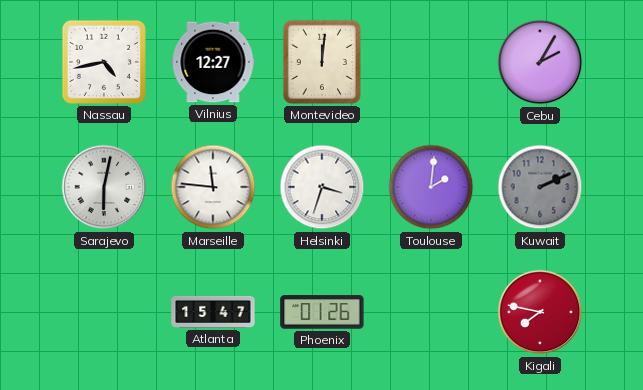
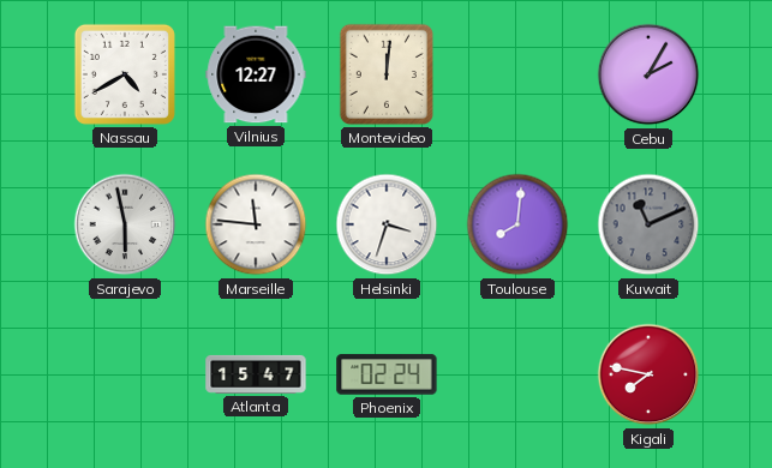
Nassau: 4:43 -> 4:40 (125, 74)
Sarajevo: 6:02 -> 5:58 (125, 224)
Toulouse: 2:01 -> 8:01 (517, 224)
Kuwait: 2:11 -> 11:11 (648, 224)
Phoenix: 01:26 -> 02:24 (387, 374)
